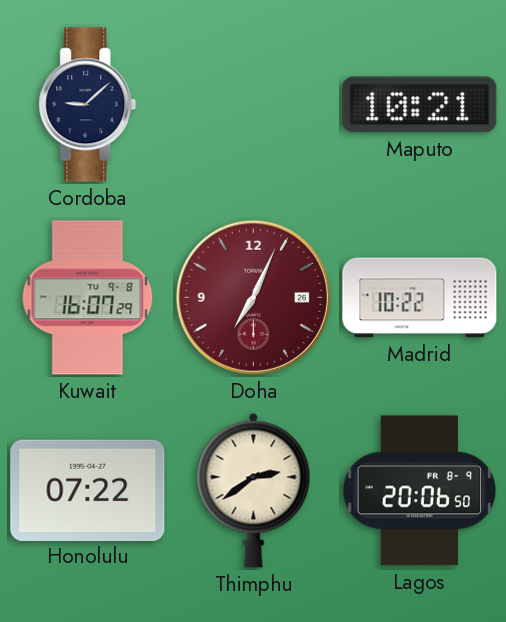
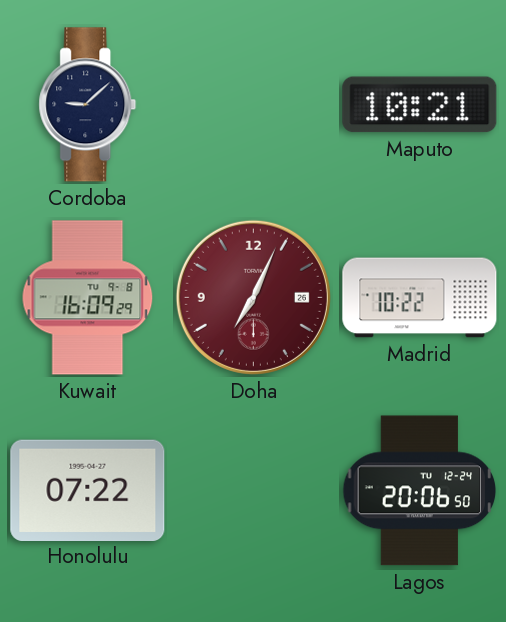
Kuwait: 16:07 -> 16:09 (88, 298)
Thimphu: 2:39 -> none (254, 490)
Lagos date: FR 8-9 -> TU 12-24 (420, 491)
